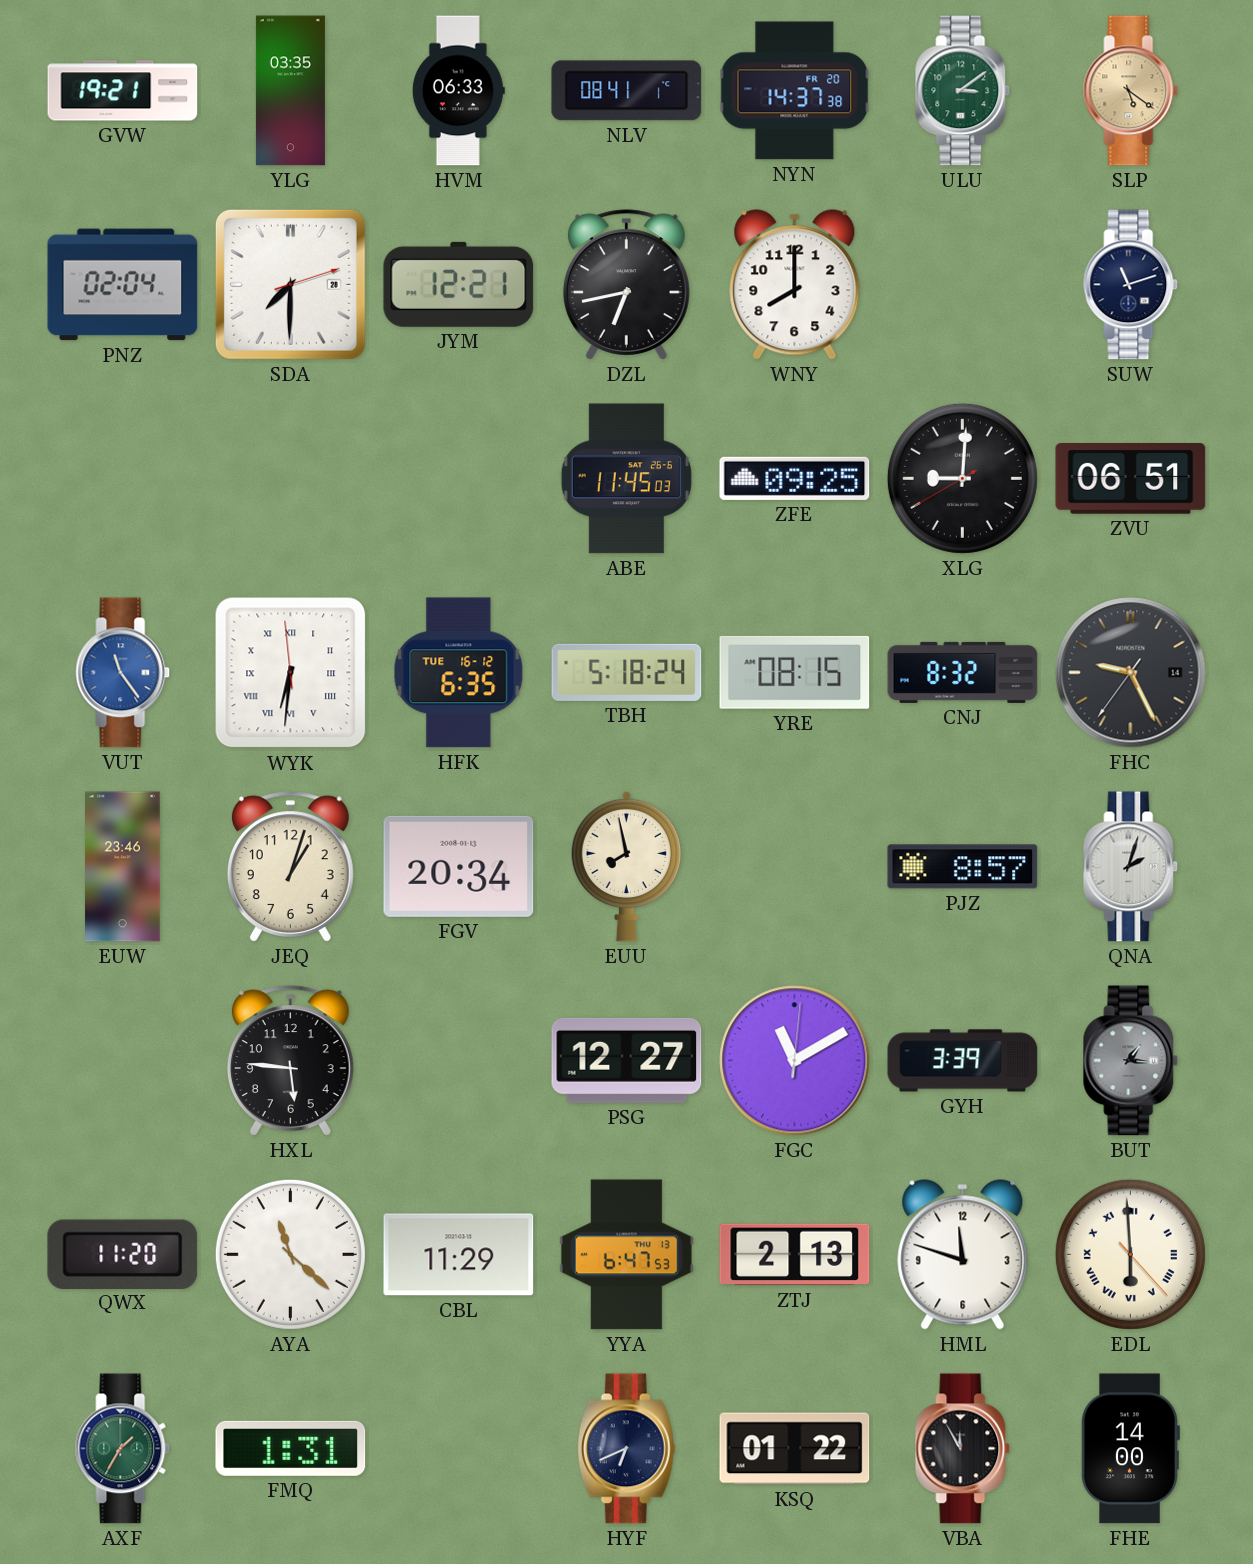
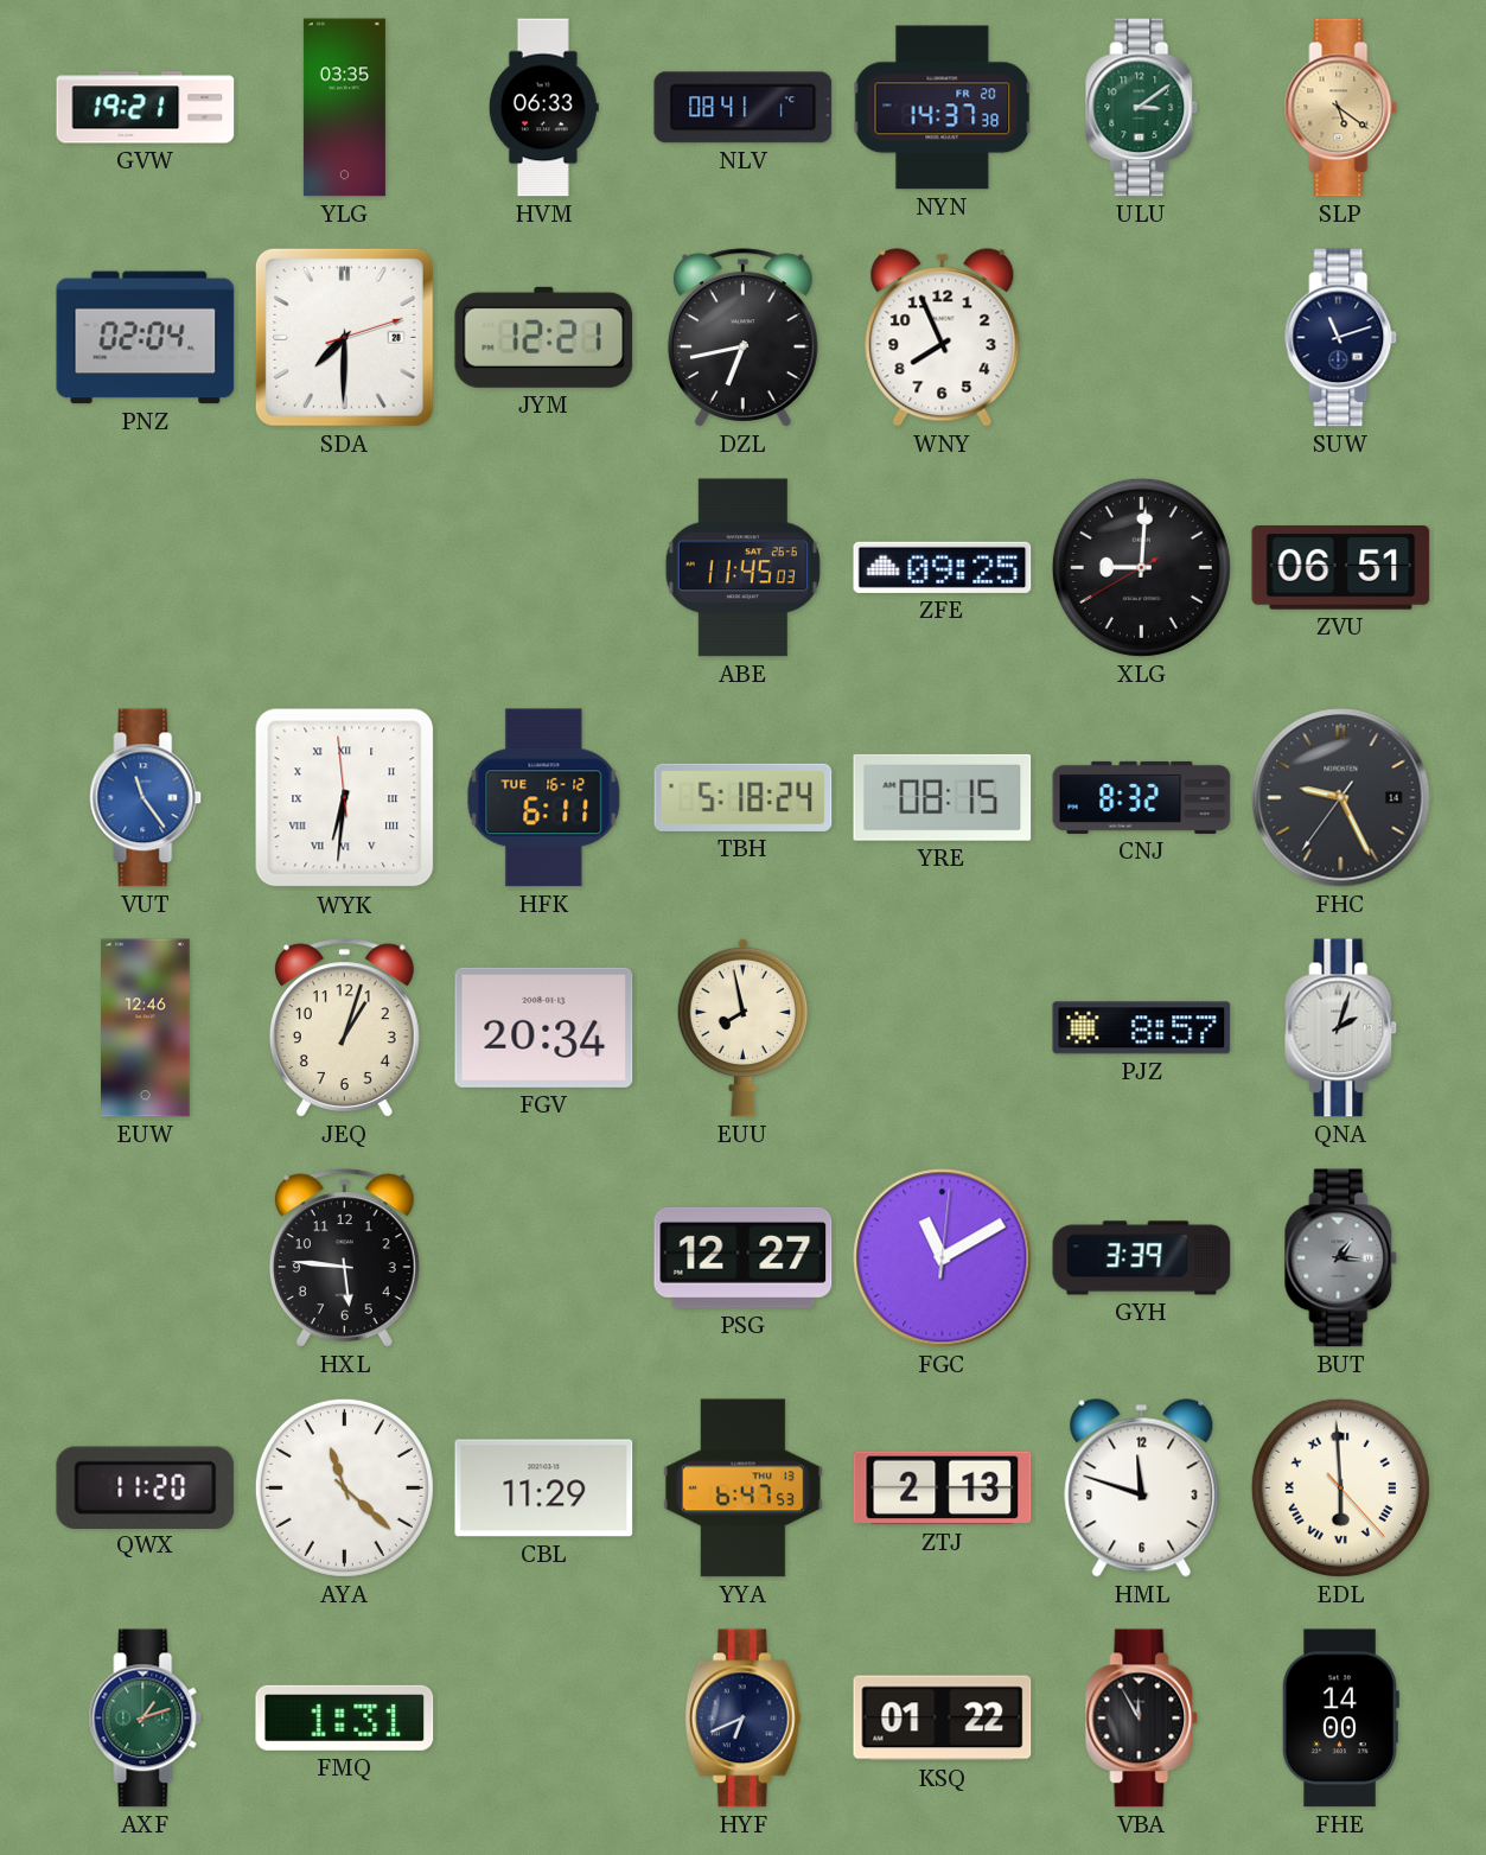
WNY: 8:00 -> 7:56 (943, 338)
HFK: 6:35 -> 6:11 (544, 798)
EUW: 23:46 -> 12:46 (146, 1028)
AXF: 1:35 -> 1:12 (146, 1719)
